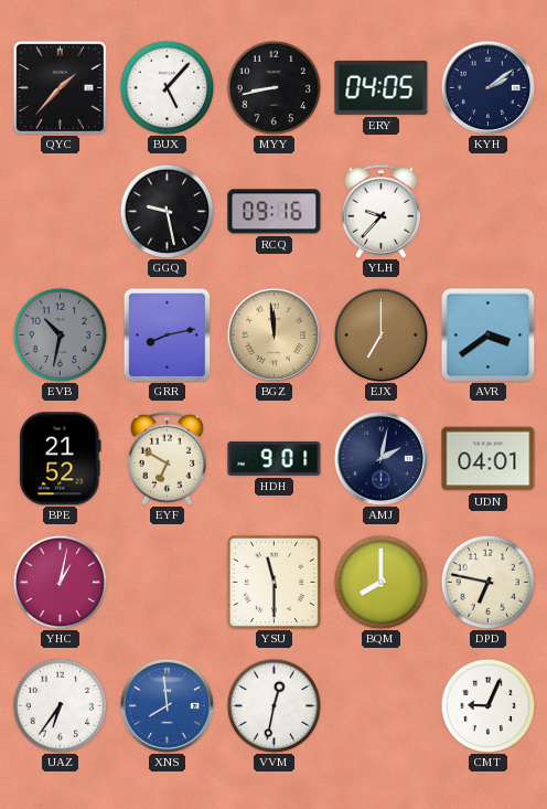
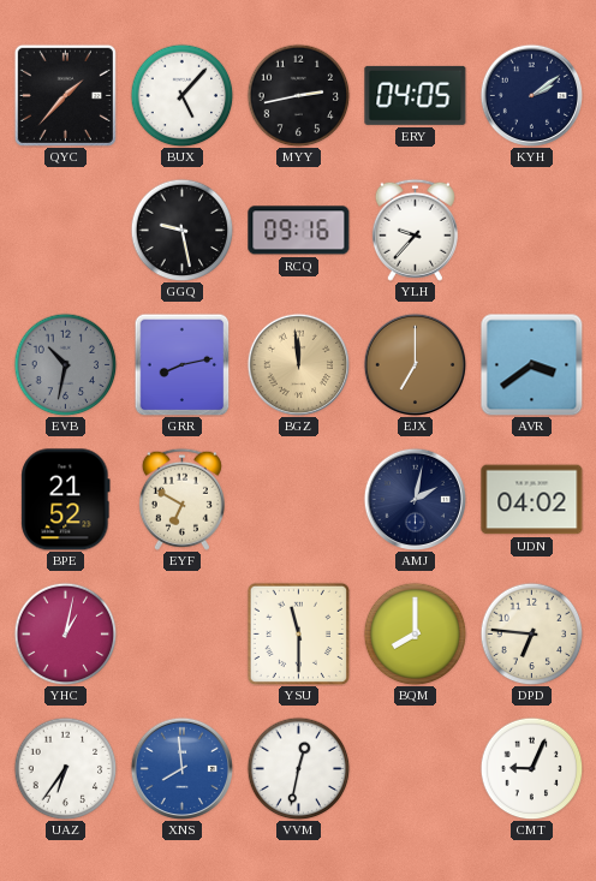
MYY: 8:43 -> 2:43 (298, 95)
HDH: 9:01 -> none (275, 458)
UDN: 04:01 -> 04:02 (532, 500)
DPD: 6:47 -> 6:46 (531, 633)
